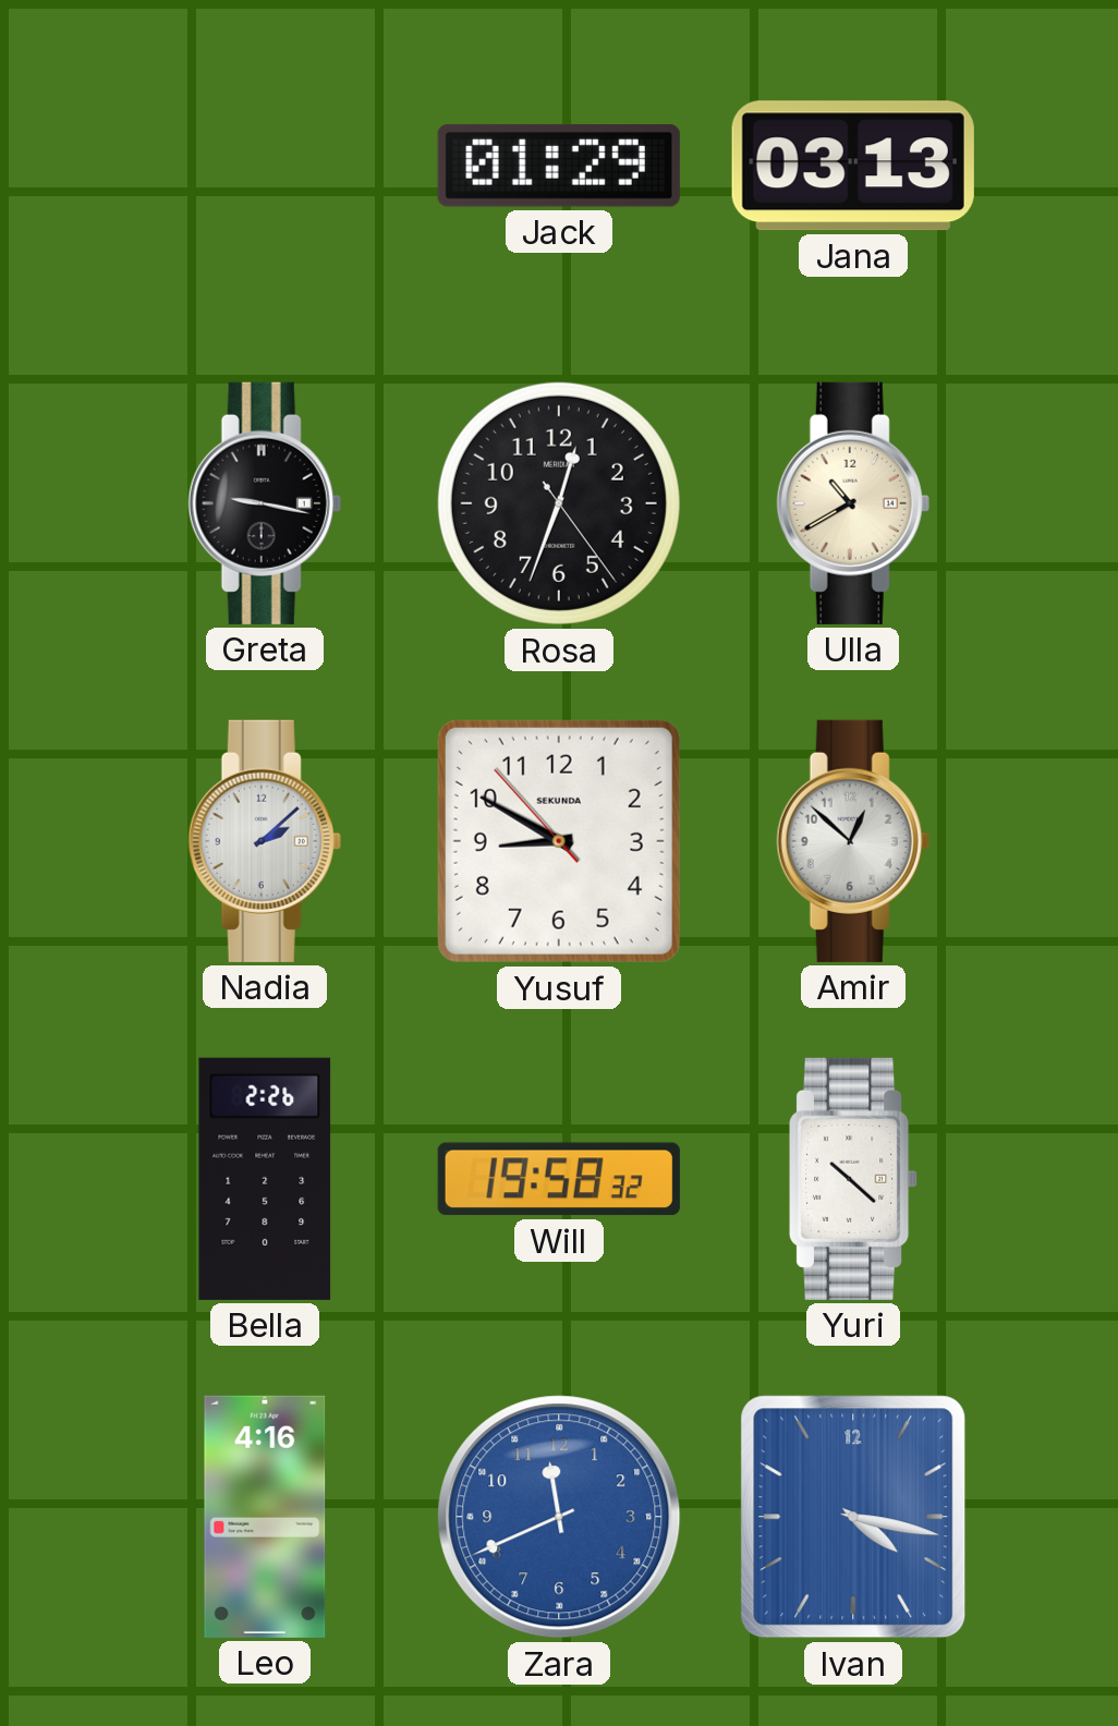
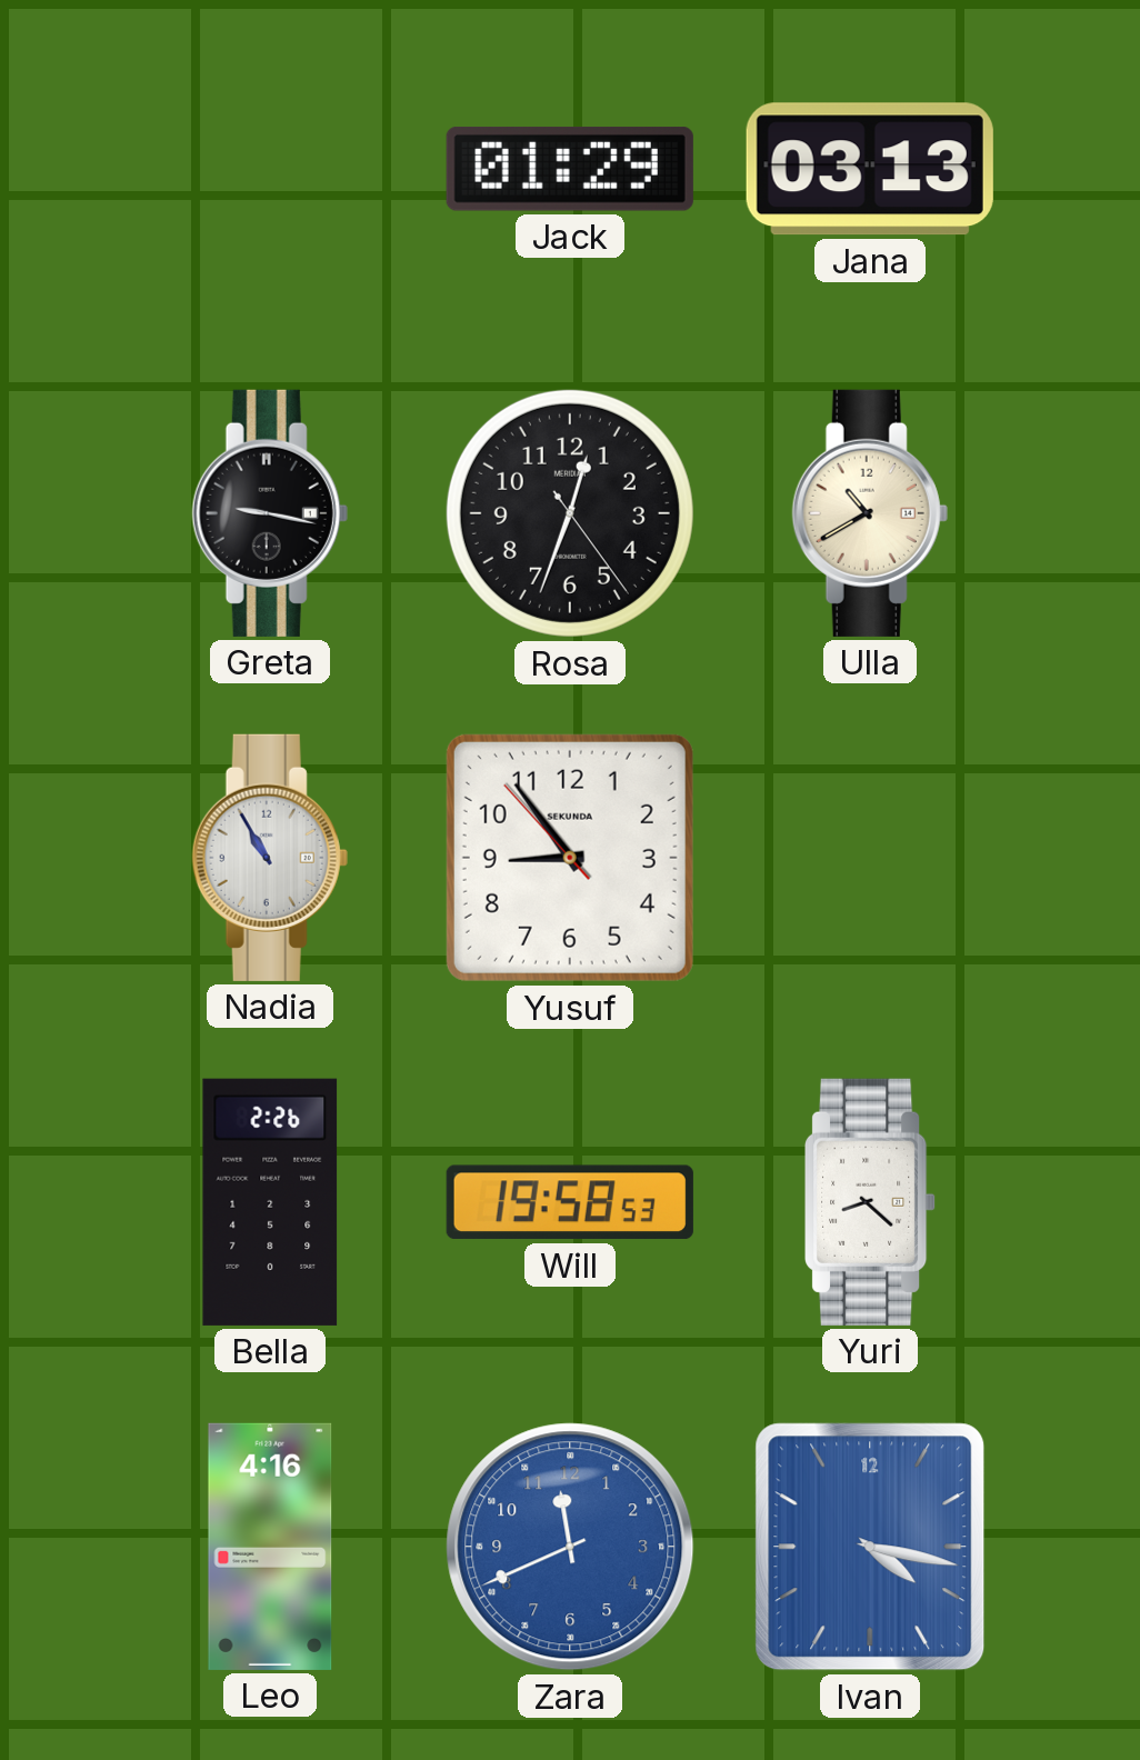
Nadia: 2:08 -> 10:55 (270, 858)
Yusuf: 8:49 -> 8:53 (570, 858)
Amir: 12:52 -> none (853, 841)
Will: 19:58:32 -> 19:58:53 (570, 1202)
Yuri: 10:22 -> 8:22 (871, 1202)
